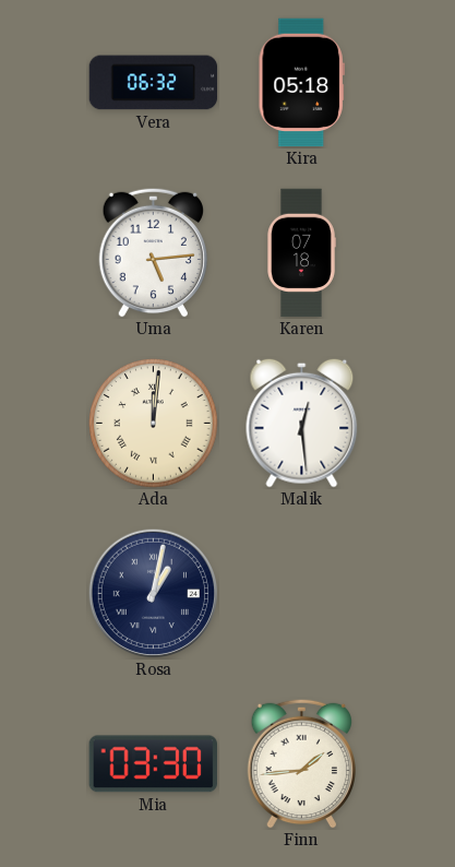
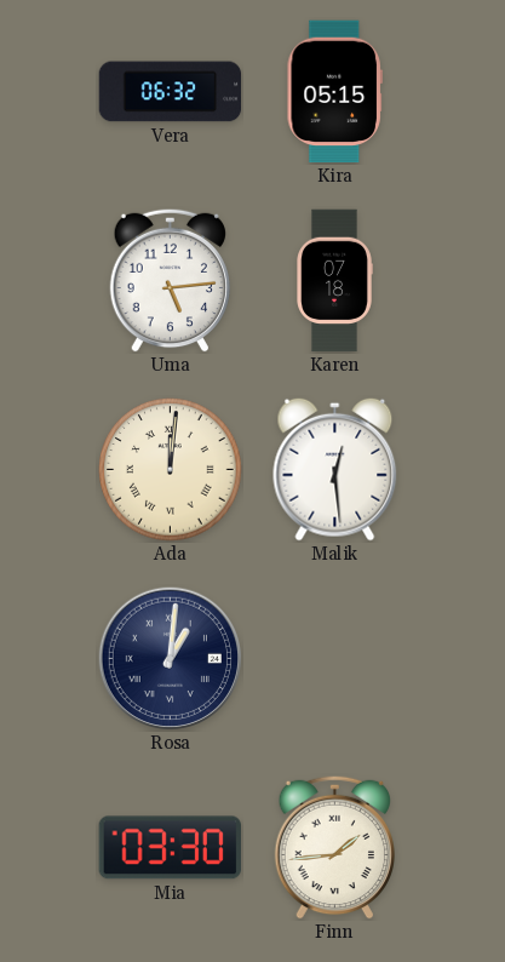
Kira: 05:18 -> 05:15 (334, 92)
Rosa: 1:02 -> 1:01 (170, 658)
